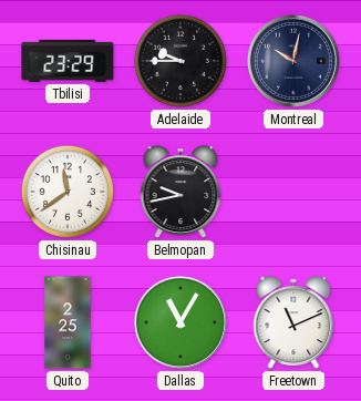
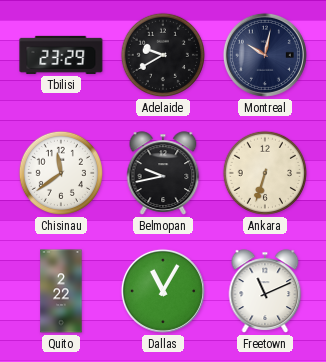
Adelaide: 9:45 -> 9:40 (163, 55)
Ankara: none -> 6:33 (265, 173)
Quito: 2:25 -> 2:22 (61, 291)
